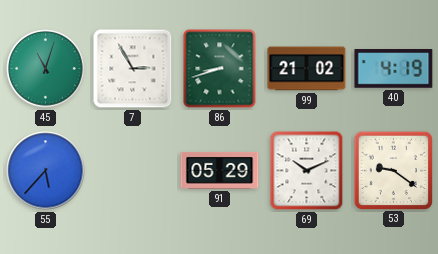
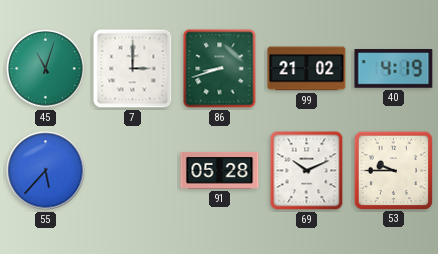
7: 2:55 -> 3:00 (133, 69)
91: 05:29 -> 05:28 (220, 170)
53: 9:21 -> 9:45 (393, 170)
